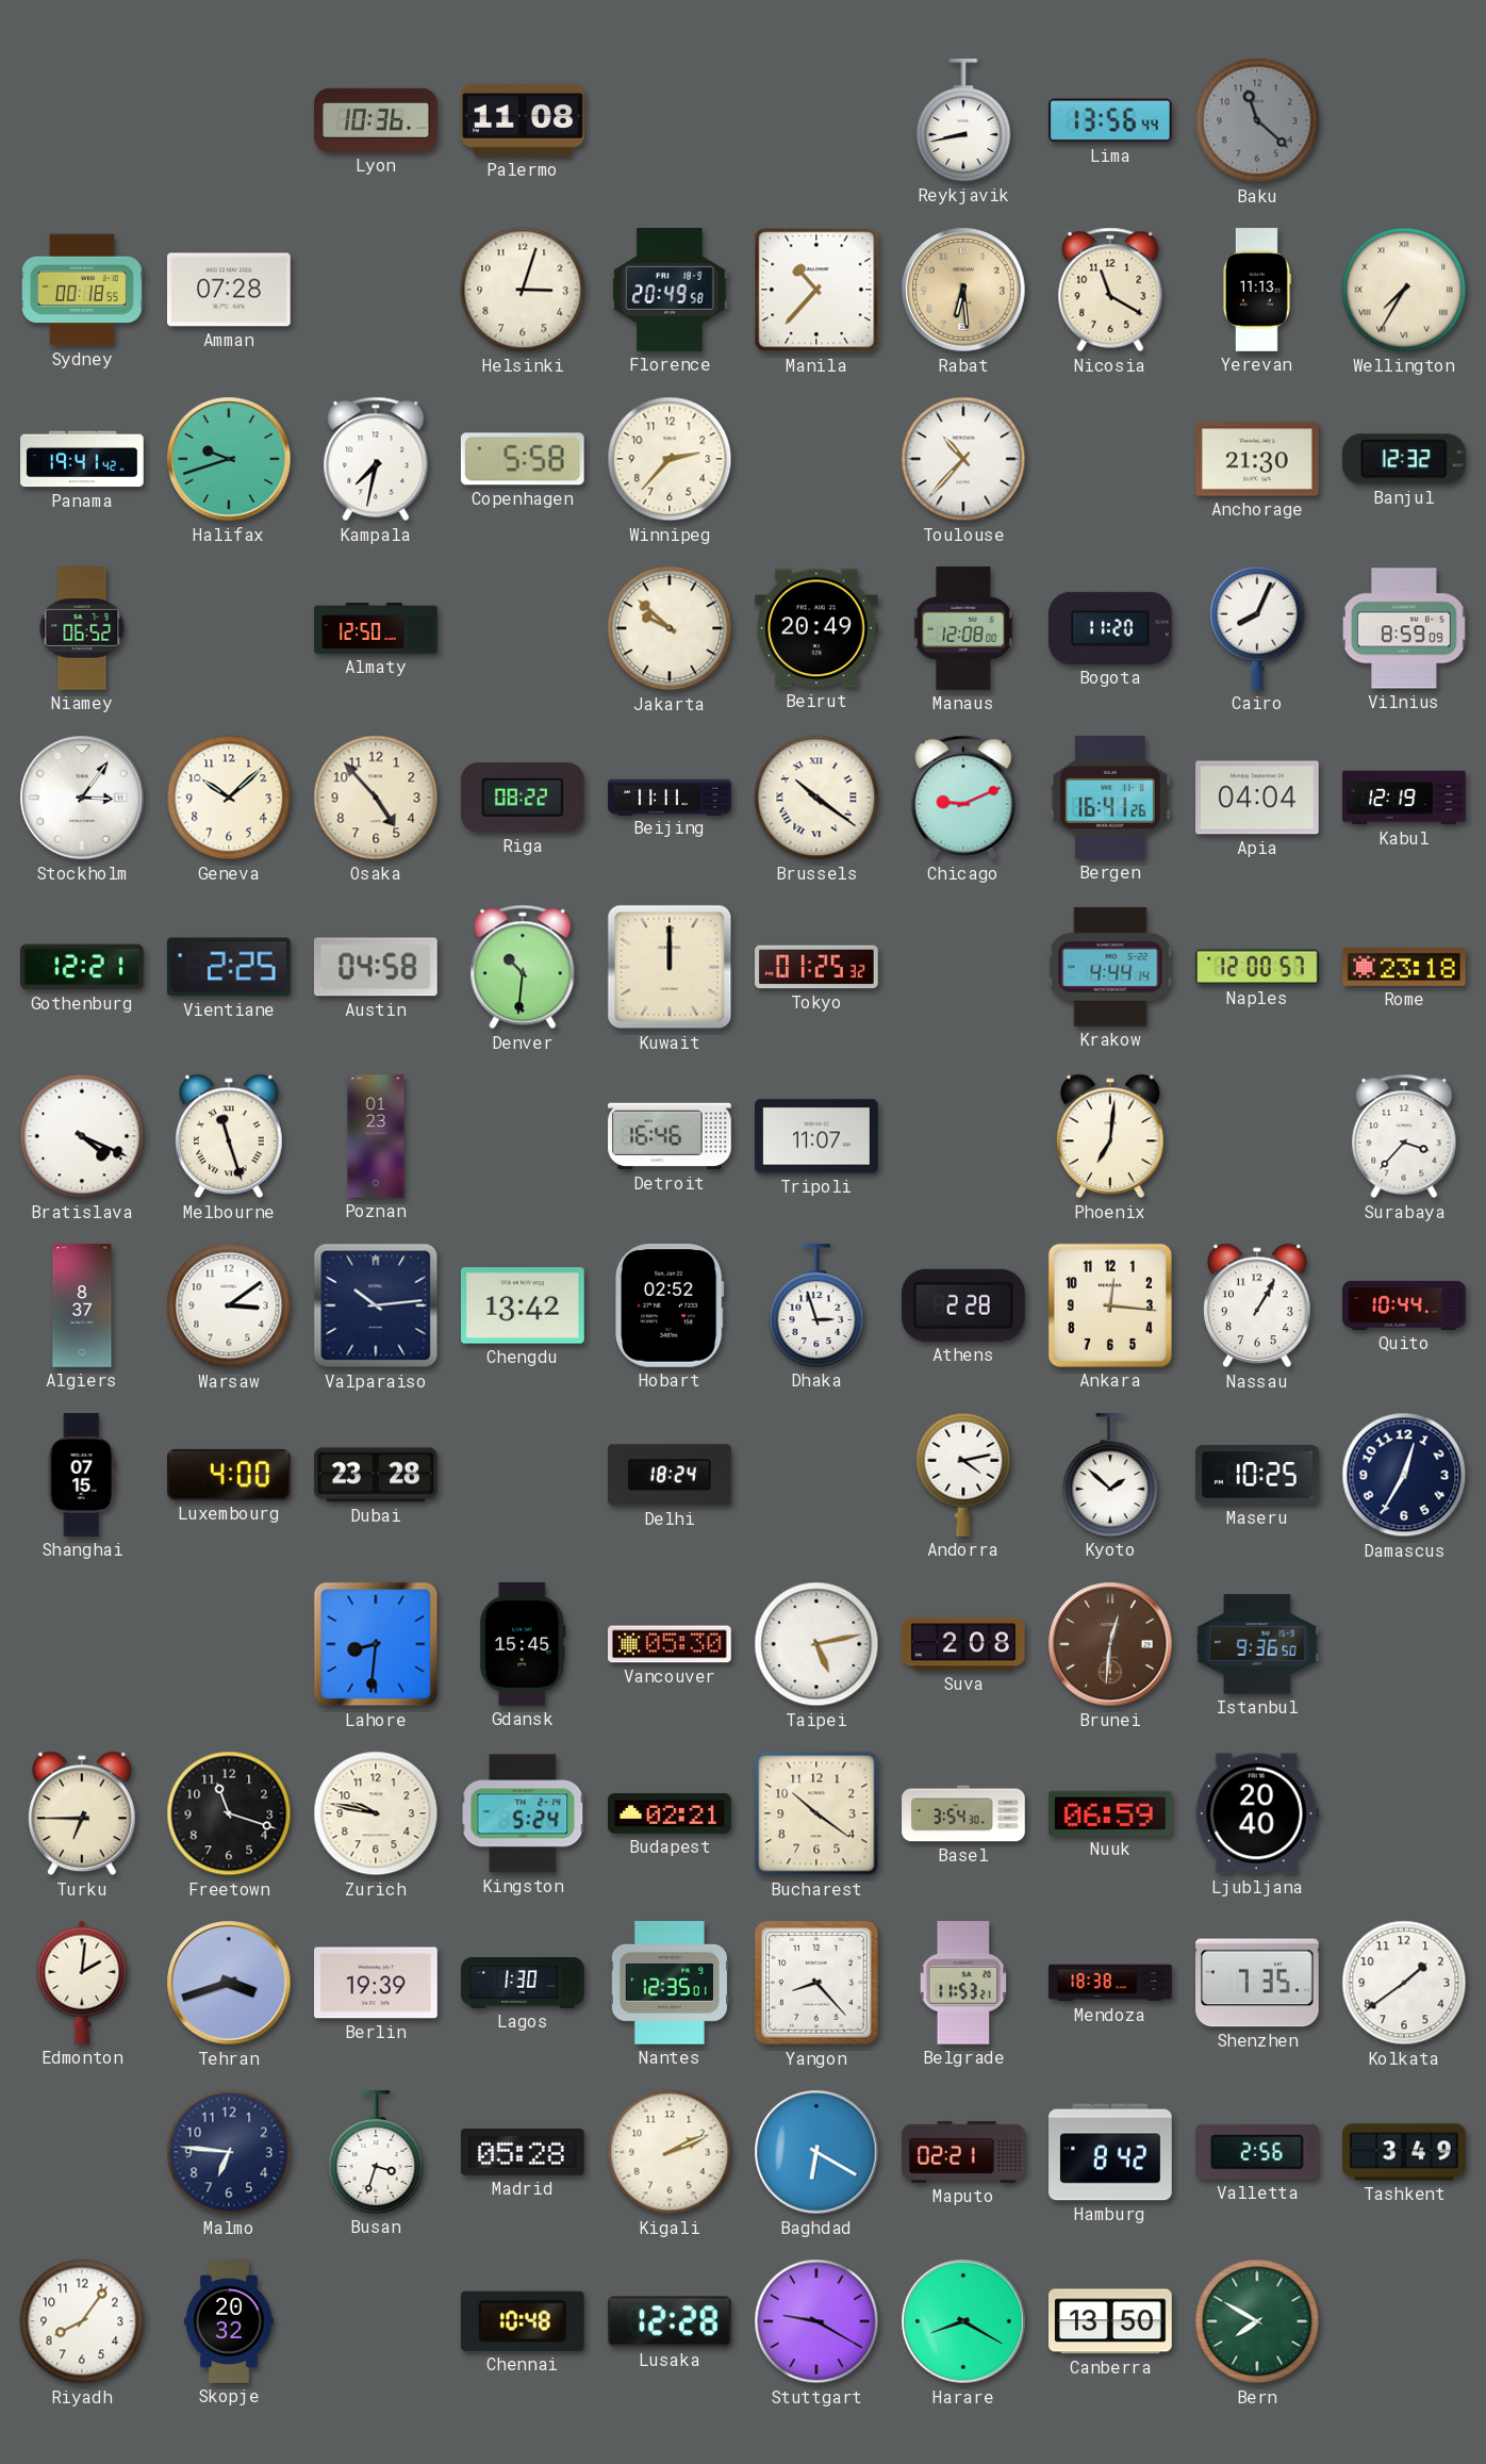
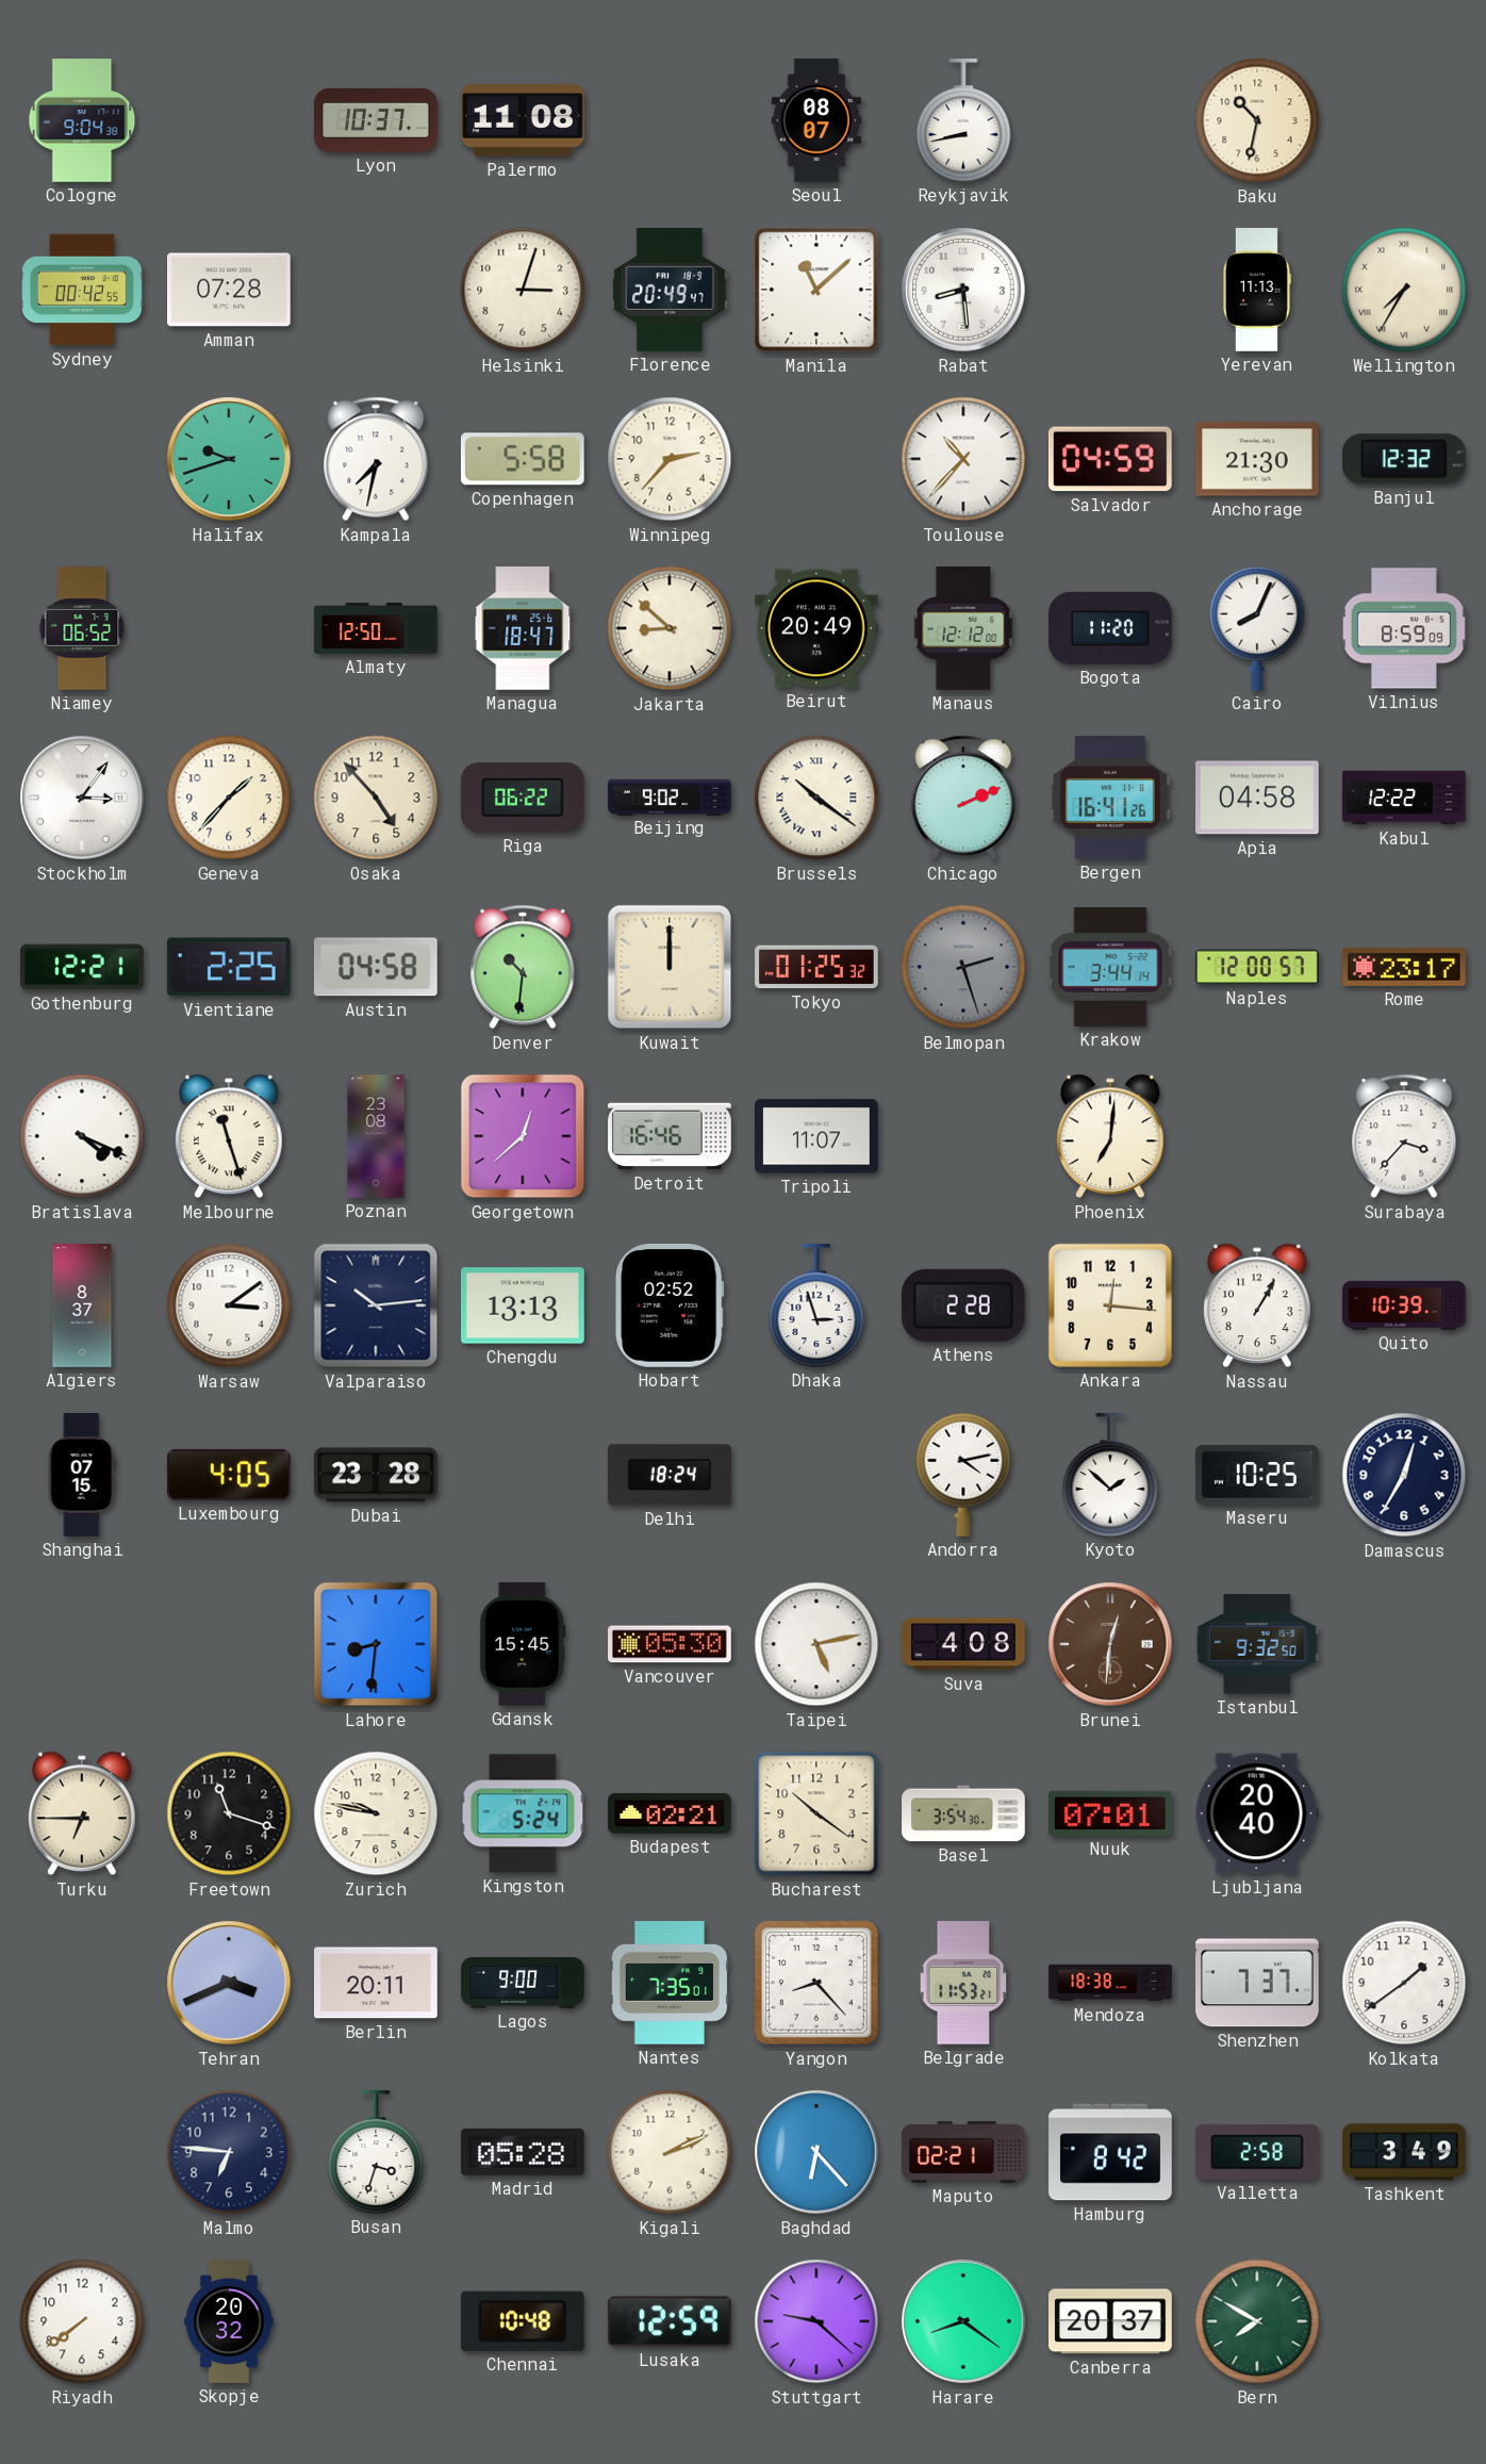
Cologne: none -> 9:04 (82, 120)
Lyon: 10:36 -> 10:37 (376, 120)
Seoul: none -> 08:07 (816, 120)
Lima: 13:56 -> none (1111, 120)
Baku: 11:22 -> 10:32 (1257, 120)
Baku dial: grey -> cream (1257, 120)
Sydney: 00:18 -> 00:42 (82, 290)
Florence: 20:49:58 -> 20:49:47 (670, 291)
Manila: 10:37 -> 11:08 (816, 290)
Rabat: 6:29 -> 8:29 (963, 290)
Rabat dial: champagne -> white (963, 290)
Nicosia: 11:20 -> none (1110, 290)
Panama: 19:41 -> none (82, 459)
Salvador: none -> 04:59 (1110, 459)
Managua: none -> 18:47 (523, 629)
Jakarta: 9:52 -> 8:52 (670, 628)
Manaus: 12:08 -> 12:12 (963, 628)
Geneva: 10:08 -> 1:37 (229, 798)
Riga: 08:22 -> 06:22 (523, 798)
Beijing: 11:11 -> 9:02 (670, 796)
Chicago: 9:11 -> 2:11 (963, 798)
Apia: 04:04 -> 04:58 (1258, 798)
Kabul: 12:19 -> 12:22 (1404, 798)
Belmopan: none -> 2:27 (963, 967)
Krakow: 4:44 -> 3:44 (1110, 967)
Rome: 23:18 -> 23:17 (1404, 967)
Poznan: 01:23 -> 23:08 (376, 1136)
Georgetown: none -> 12:38 (523, 1136)
Chengdu: 13:42 -> 13:13 (524, 1305)
Quito: 10:44 -> 10:39 (1404, 1305)
Luxembourg: 4:00 -> 4:05 (229, 1475)
Suva: 2:08 -> 4:08 (963, 1644)
Istanbul: 9:36 -> 9:32 (1257, 1644)
Nuuk: 06:59 -> 07:01 (1111, 1813)
Edmonton: 2:01 -> none (82, 1983)
Tehran: 3:42 -> 3:41 (229, 1983)
Berlin: 19:39 -> 20:11 (377, 1983)
Lagos: 1:30 -> 9:00 (523, 1984)
Nantes: 12:35 -> 7:35 (668, 1984)
Shenzhen: 7:35 -> 7:37 (1258, 1983)
Baghdad: 6:20 -> 6:23 (816, 2152)
Valletta: 2:56 -> 2:58 (1257, 2152)
Riyadh: 8:06 -> 7:39 (82, 2321)
Lusaka: 12:28 -> 12:59 (671, 2321)
Stuttgart: 9:20 -> 9:22 (816, 2321)
Harare: 8:20 -> 8:21 (963, 2321)
Canberra: 13:50 -> 20:37 (1111, 2321)
